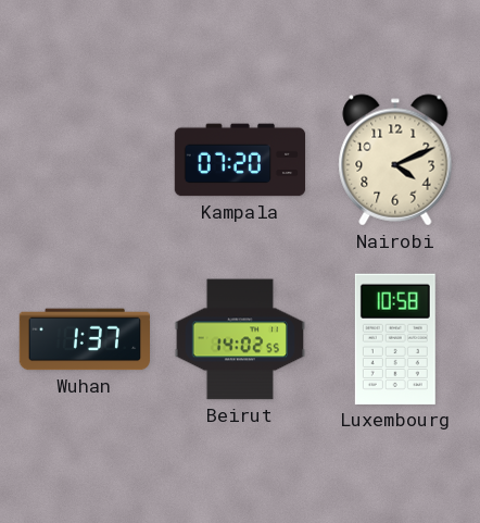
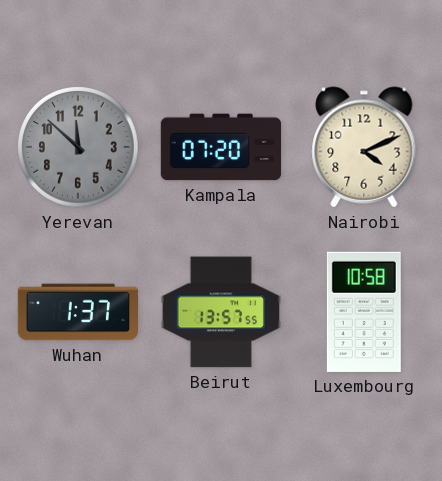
Yerevan: none -> 11:52 (79, 148)
Beirut: 14:02 -> 13:57 (220, 312)
